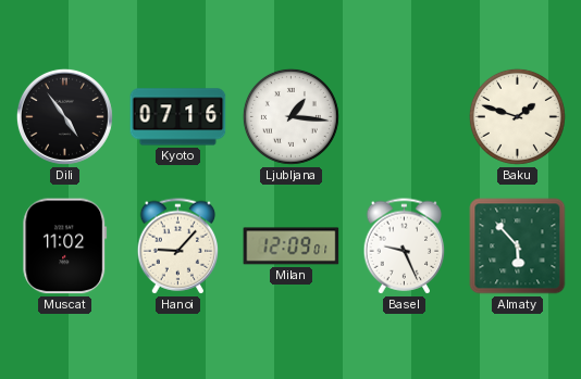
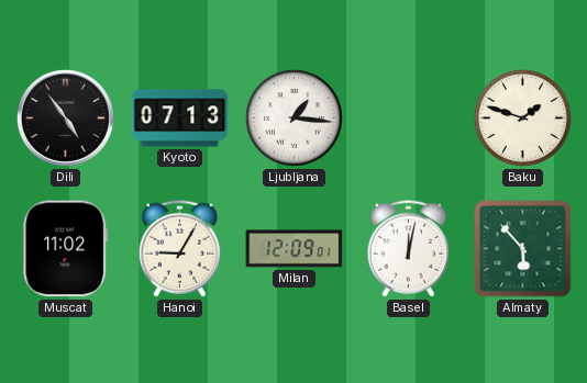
Kyoto: 07:16 -> 07:13 (180, 119)
Hanoi: 9:07 -> 9:05 (180, 249)
Basel: 9:26 -> 12:02 (409, 249)
